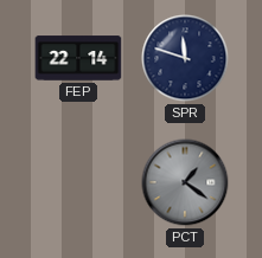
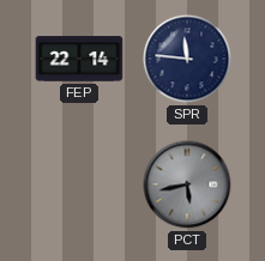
SPR: 11:48 -> 11:46 (187, 59)
PCT: 1:21 -> 5:43 (187, 184)
